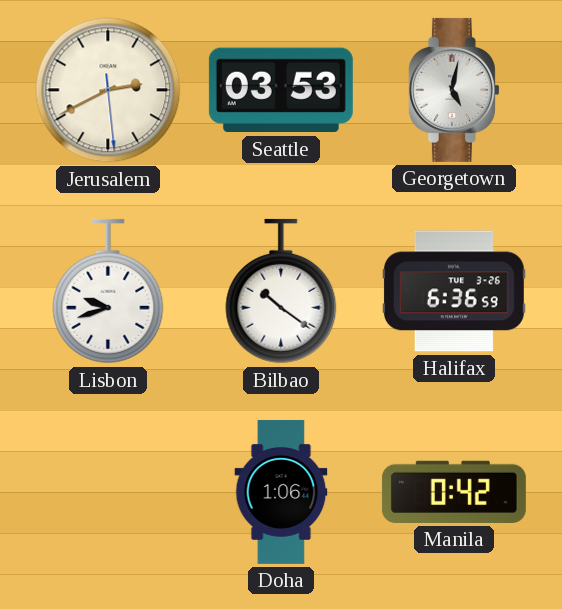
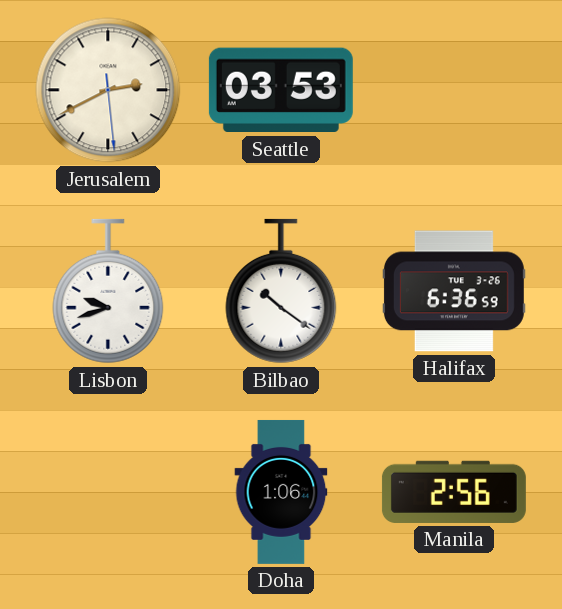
Georgetown: 5:02 -> none (454, 90)
Manila: 0:42 -> 2:56 (454, 492)
